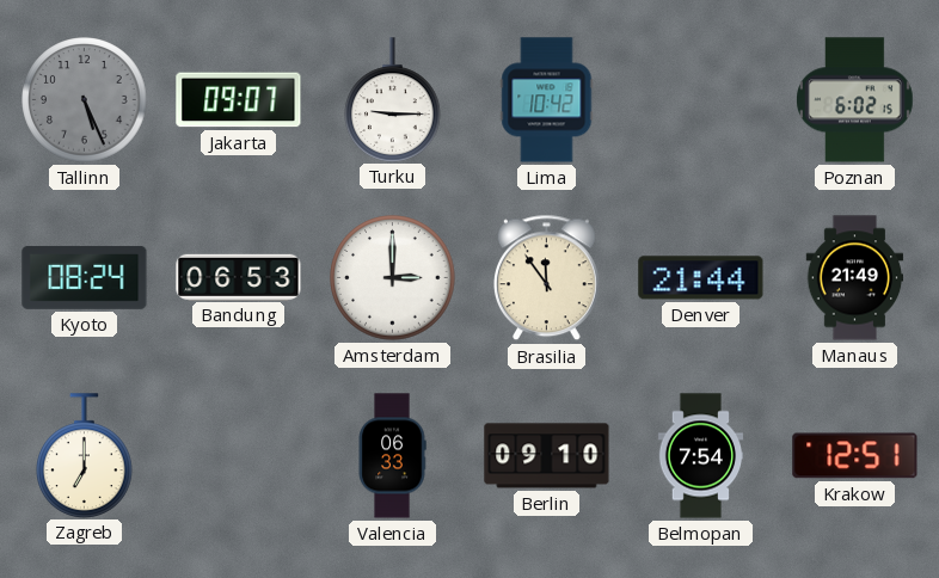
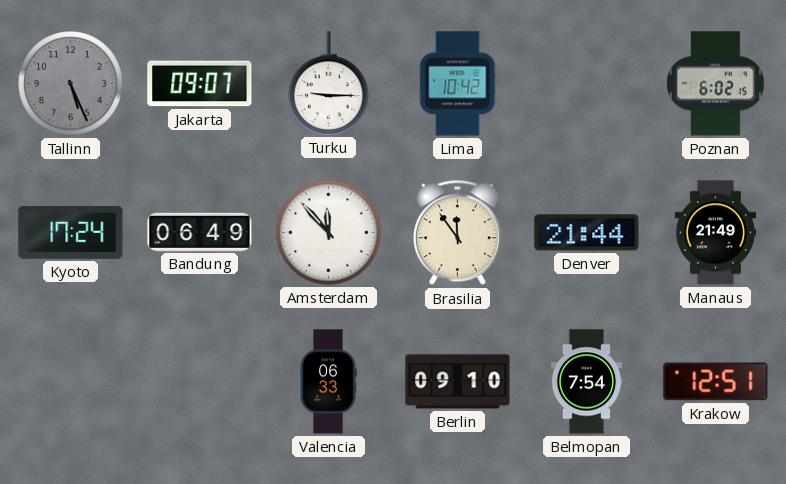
Kyoto: 08:24 -> 17:24 (71, 232)
Bandung: 06:53 -> 06:49 (200, 232)
Amsterdam: 3:00 -> 11:53 (329, 233)
Zagreb: 7:00 -> none (85, 455)
